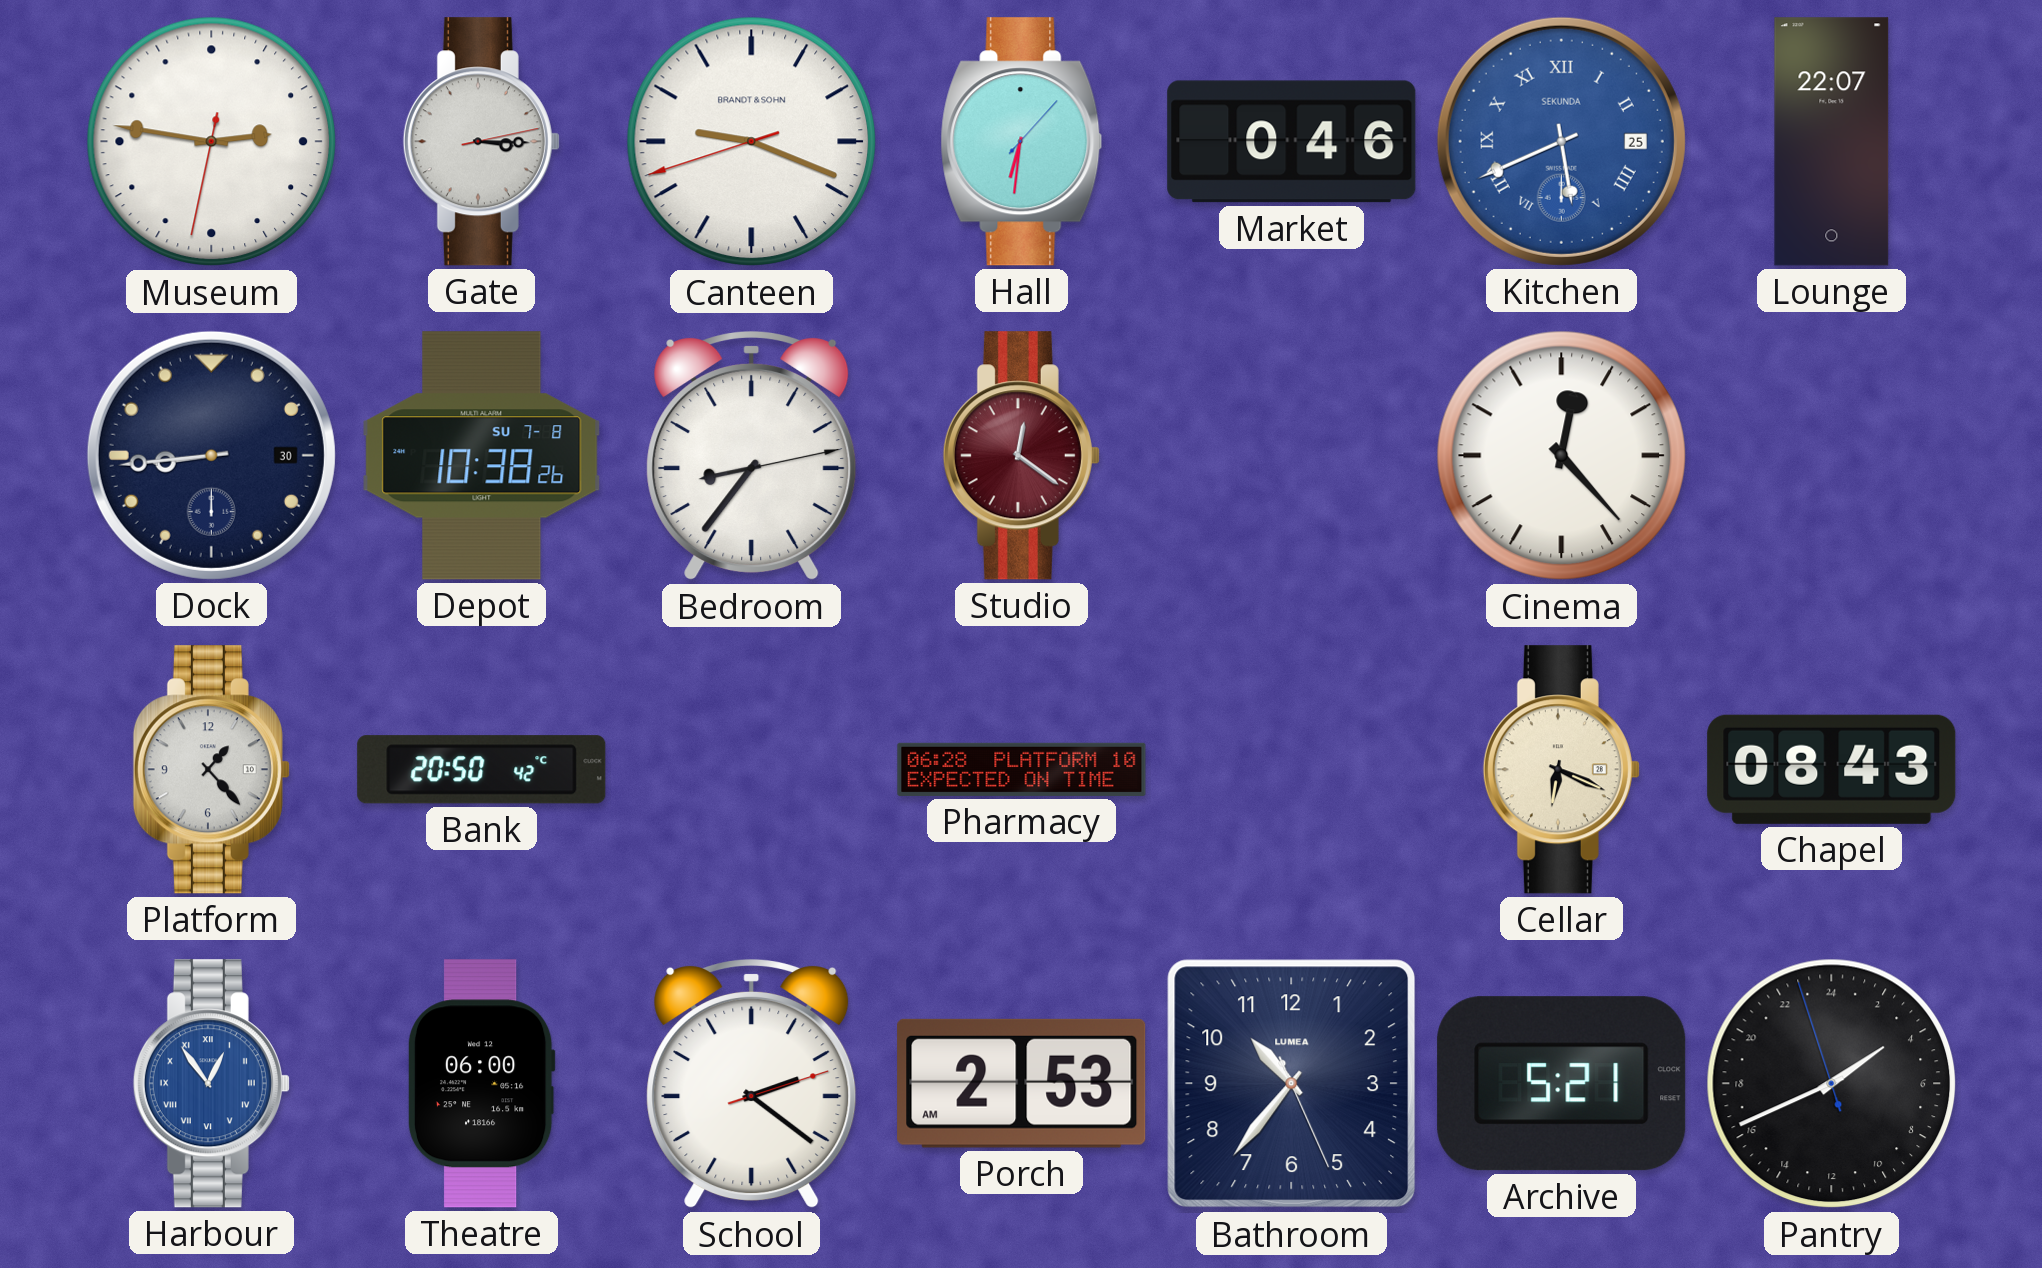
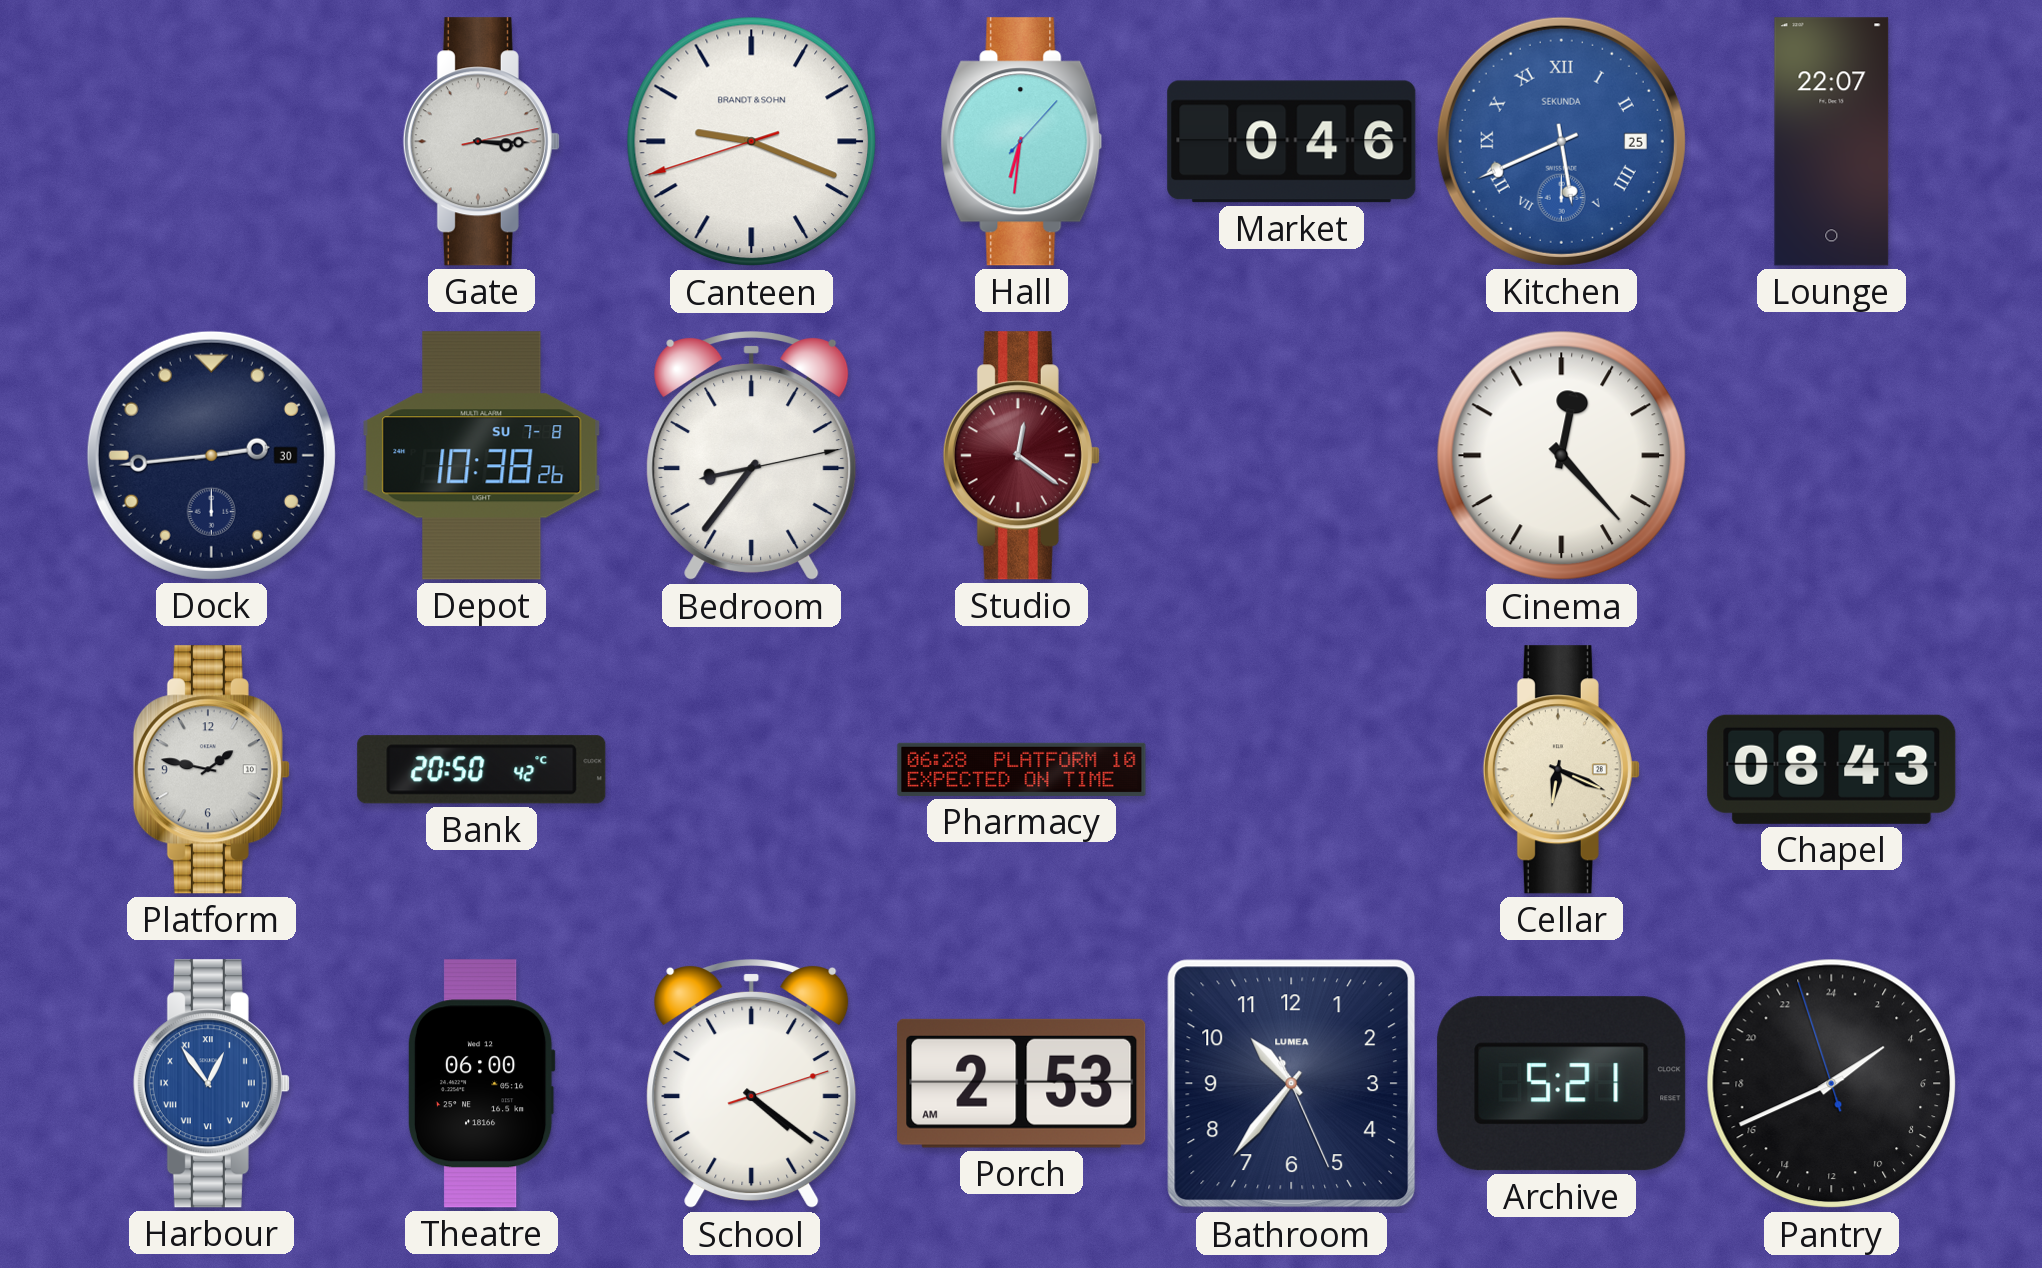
Museum: 2:46 -> none (212, 142)
Dock: 8:44 -> 2:44 (211, 455)
Platform: 1:23 -> 1:47 (211, 770)
School: 2:21 -> 4:21 (752, 1085)
